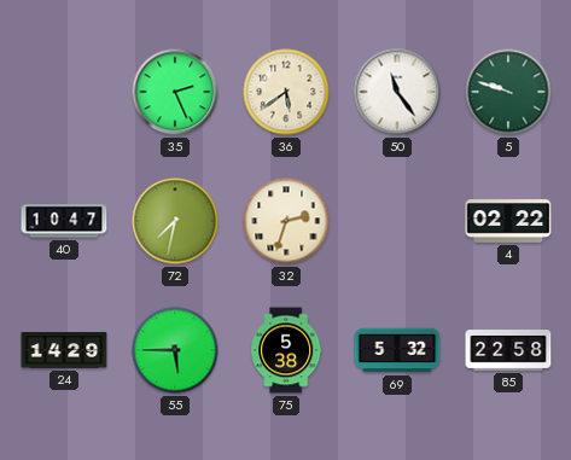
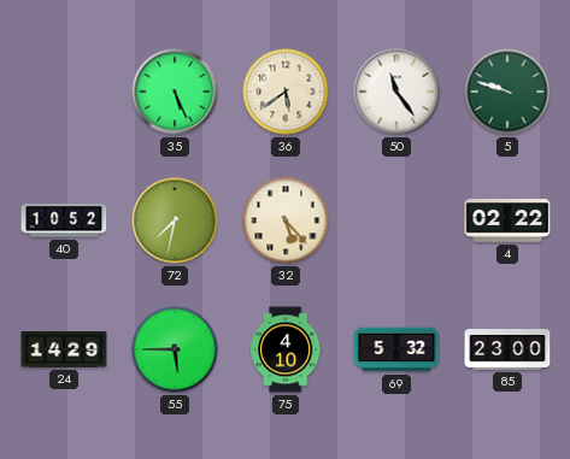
35: 2:26 -> 5:26 (175, 92)
40: 10:47 -> 10:52 (64, 220)
32: 2:33 -> 5:23 (286, 220)
75: 5:38 -> 4:10 (286, 349)
85: 22:58 -> 23:00 (507, 351)
